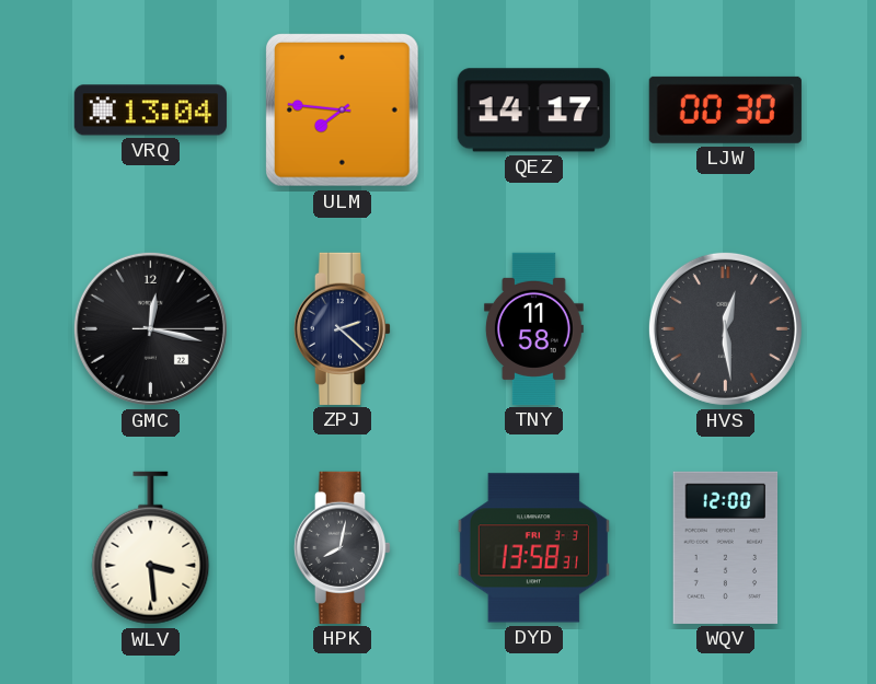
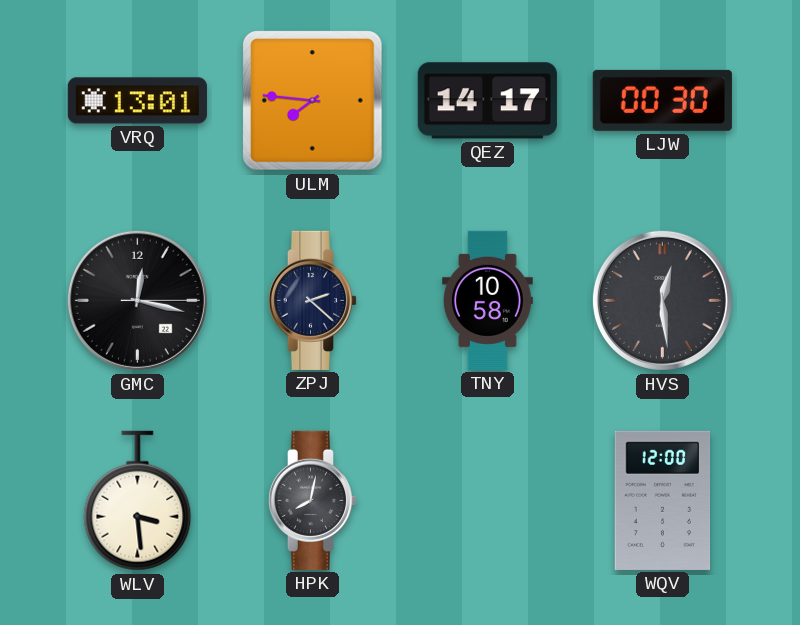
VRQ: 13:04 -> 13:01 (137, 101)
TNY: 11:58 -> 10:58 (487, 300)
DYD: 13:58 -> none (533, 548)
